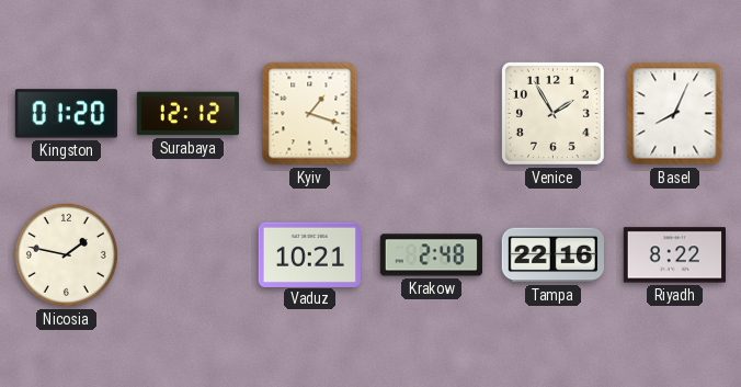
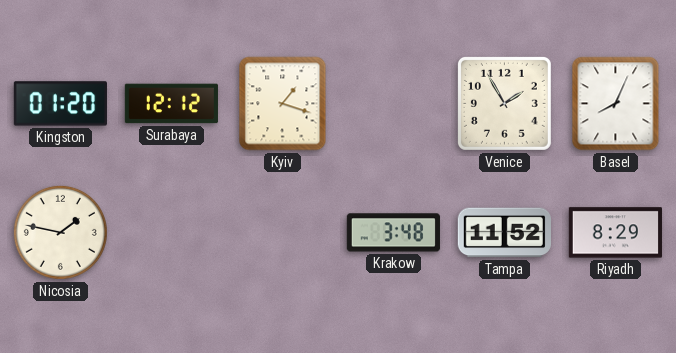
Vaduz: 10:21 -> none (309, 254)
Krakow: 2:48 -> 3:48 (393, 233)
Tampa: 22:16 -> 11:52 (504, 233)
Riyadh: 8:22 -> 8:29 (615, 233)
